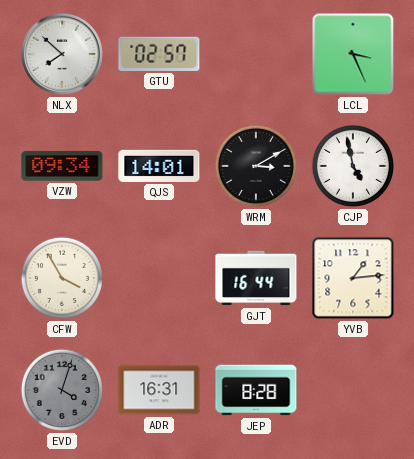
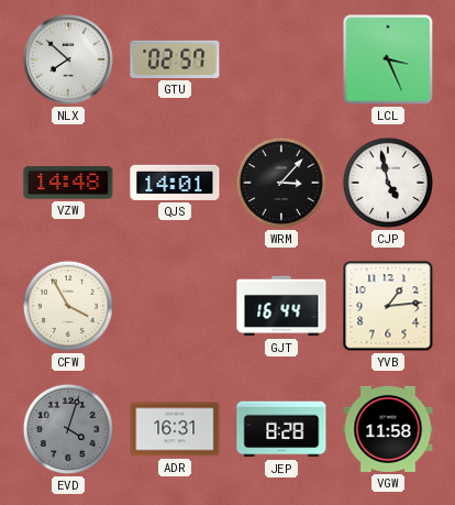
VZW: 09:34 -> 14:48 (68, 183)
WRM: 3:10 -> 3:07 (281, 183)
VGW: none -> 11:58 (388, 429)
